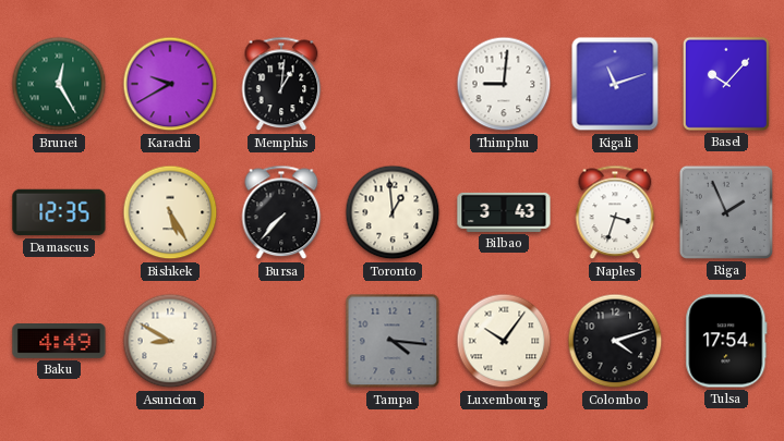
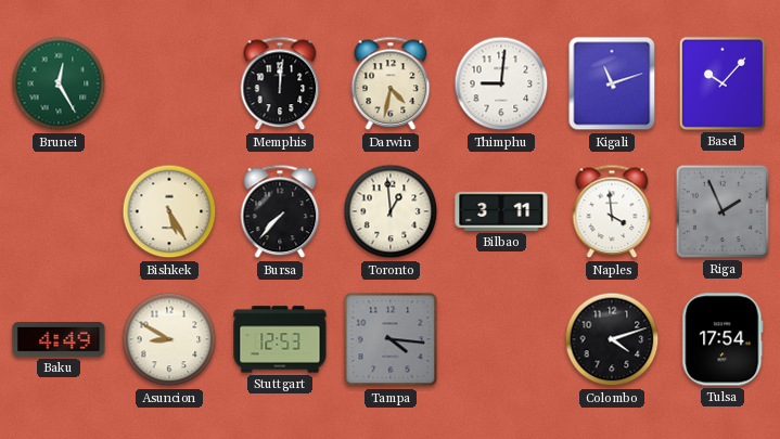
Karachi: 9:40 -> none (170, 84)
Memphis: 1:01 -> 12:01 (280, 83)
Darwin: none -> 4:32 (391, 83)
Damascus: 12:35 -> none (59, 212)
Bilbao: 3:43 -> 3:11 (501, 211)
Naples: 3:33 -> 3:59 (612, 211)
Stuttgart: none -> 12:53 (280, 339)
Luxembourg: 10:06 -> none (504, 341)
